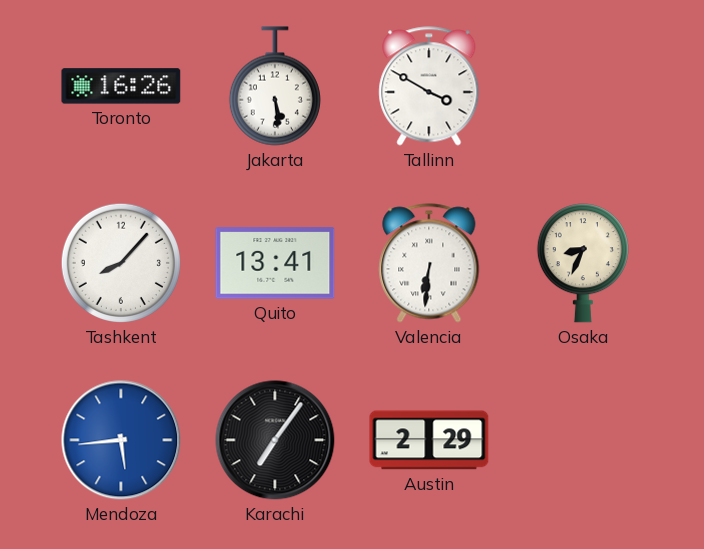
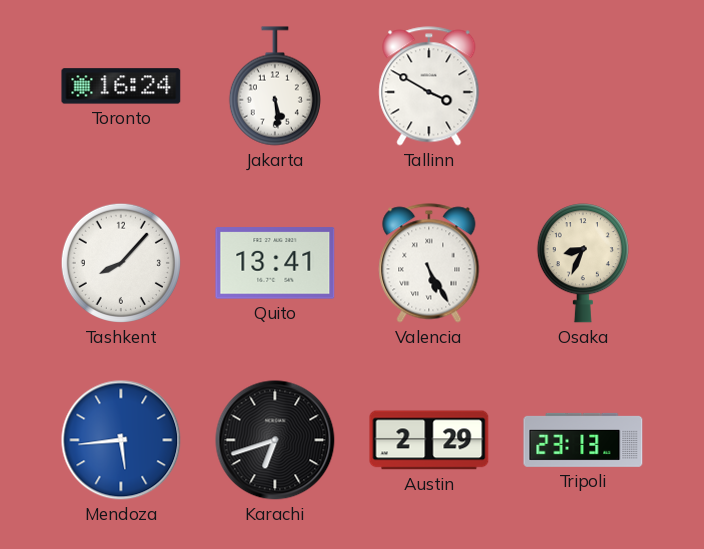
Toronto: 16:26 -> 16:24 (121, 86)
Valencia: 6:31 -> 5:25 (429, 263)
Karachi: 7:06 -> 6:42 (275, 440)
Tripoli: none -> 23:13 (583, 440)
